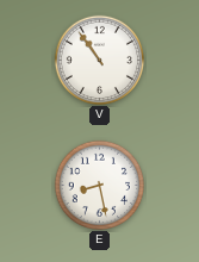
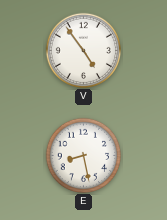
V: 10:54 -> 4:54 (83, 50)
